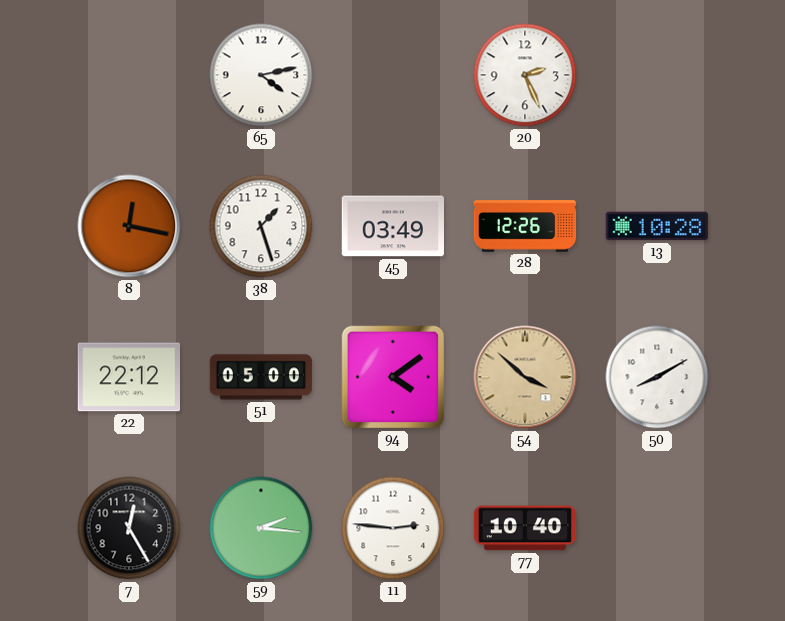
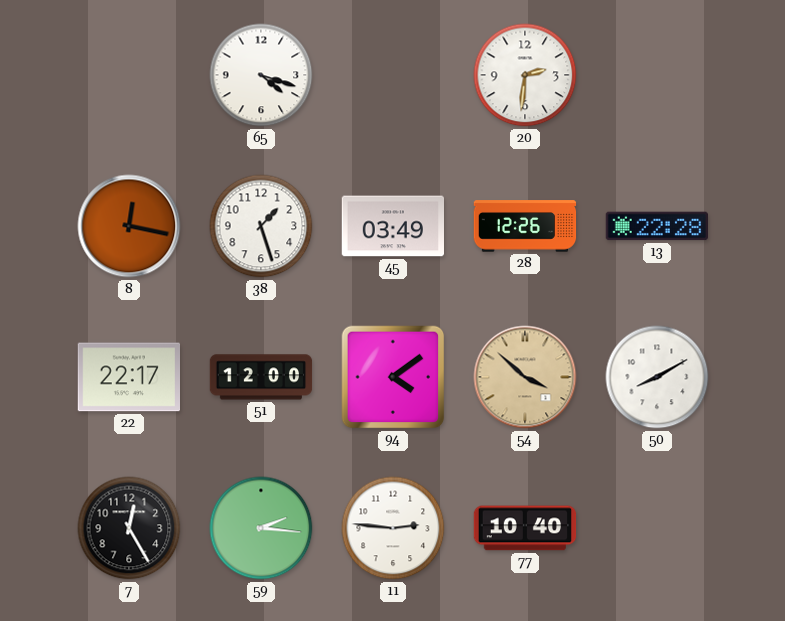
65: 4:13 -> 4:18 (261, 75)
20: 2:26 -> 2:31 (525, 75)
13: 10:28 -> 22:28 (656, 226)
22: 22:12 -> 22:17 (128, 377)
51: 05:00 -> 12:00 (261, 377)
